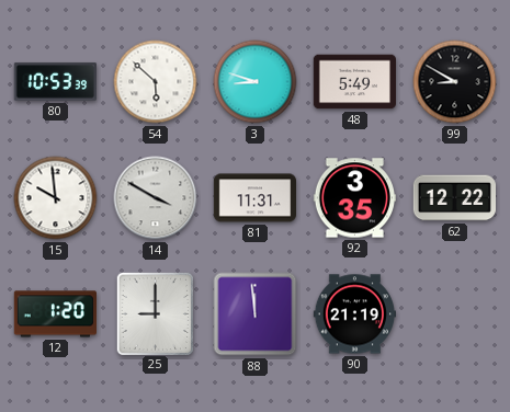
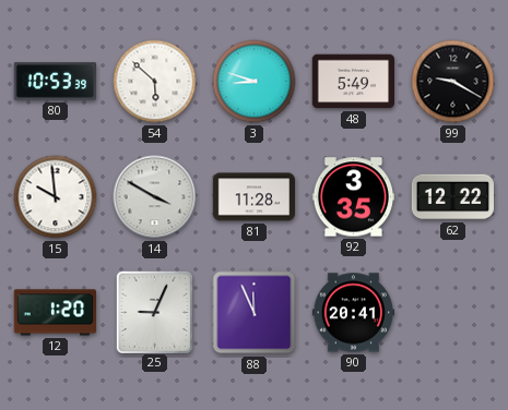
99: 8:50 -> 9:20 (453, 82)
81: 11:31 -> 11:28 (253, 197)
25: 9:00 -> 9:04 (154, 312)
88: 11:59 -> 11:56 (255, 313)
90: 21:19 -> 20:41 (353, 313)
